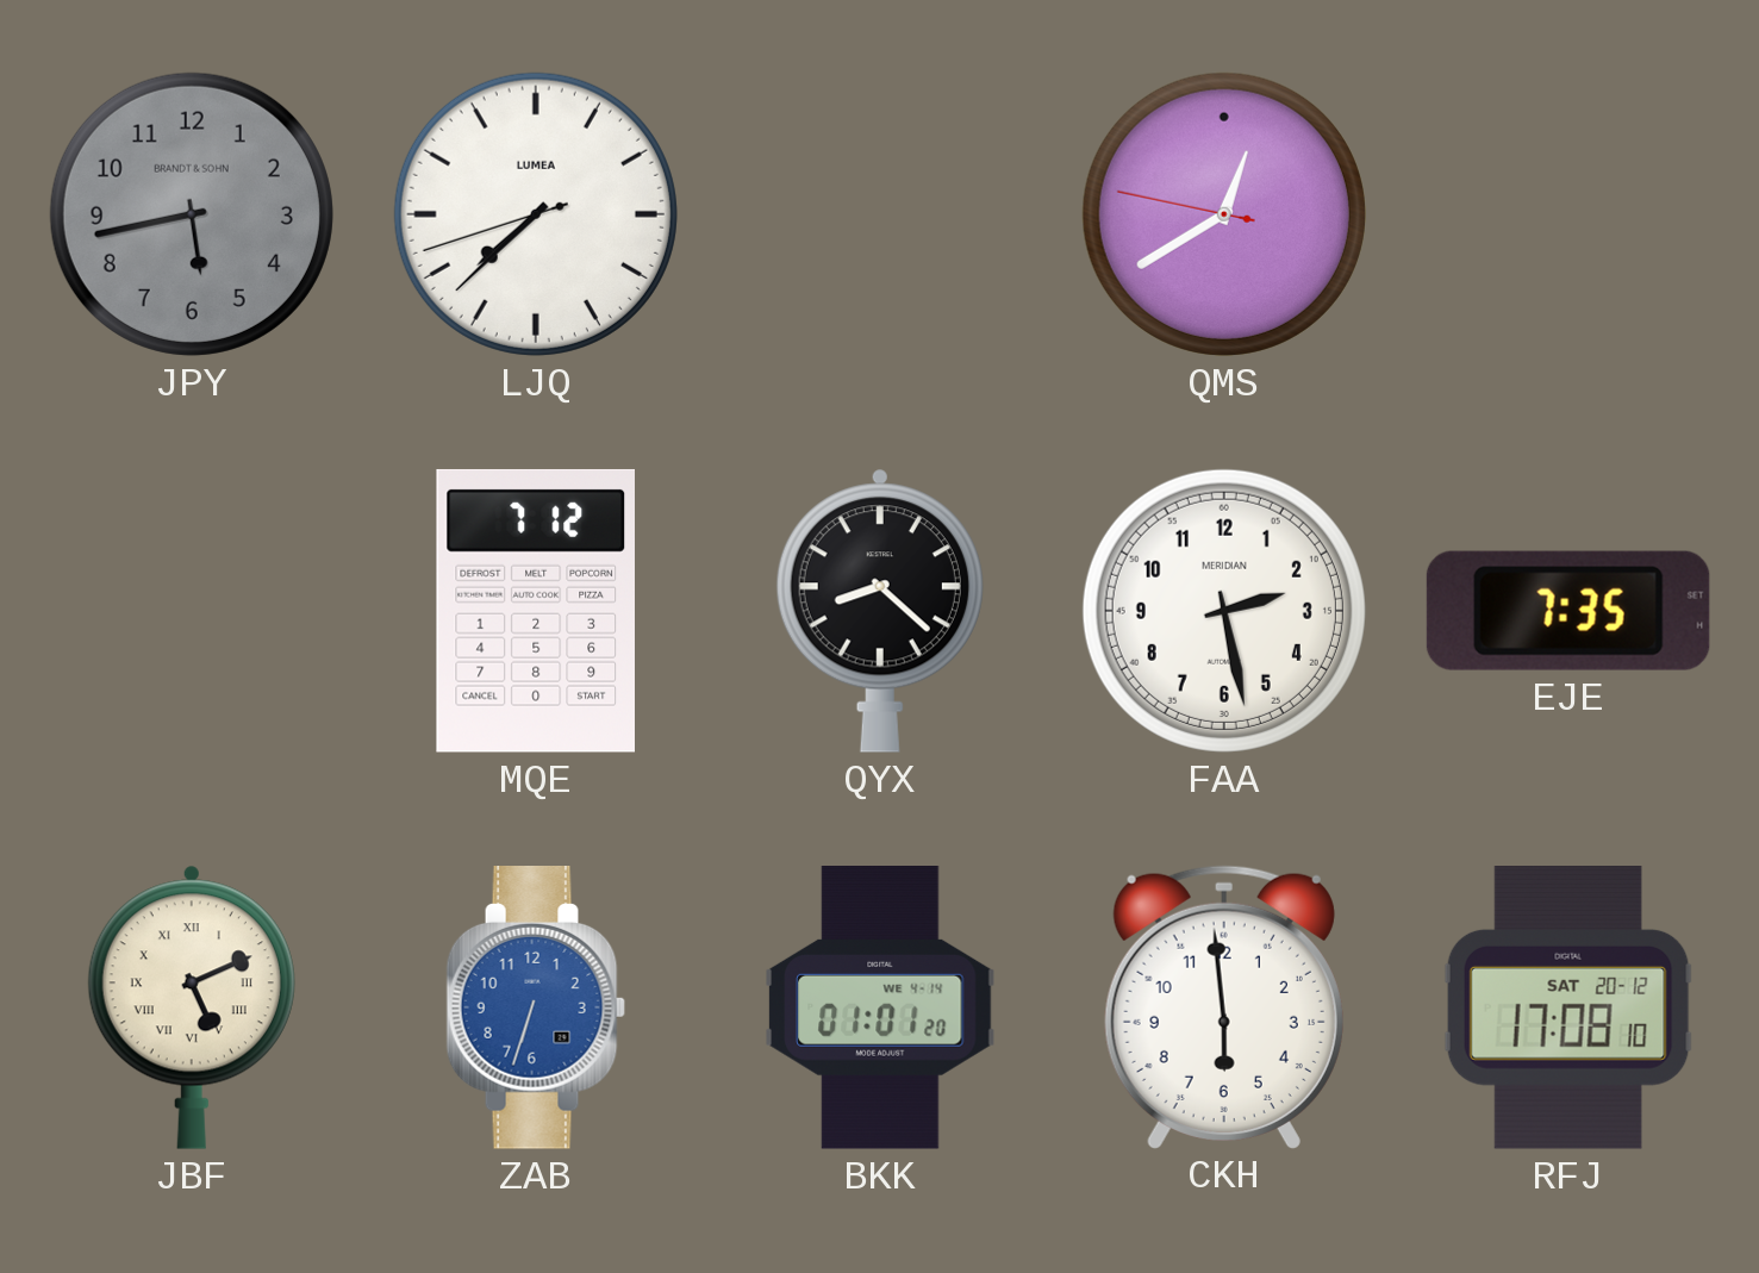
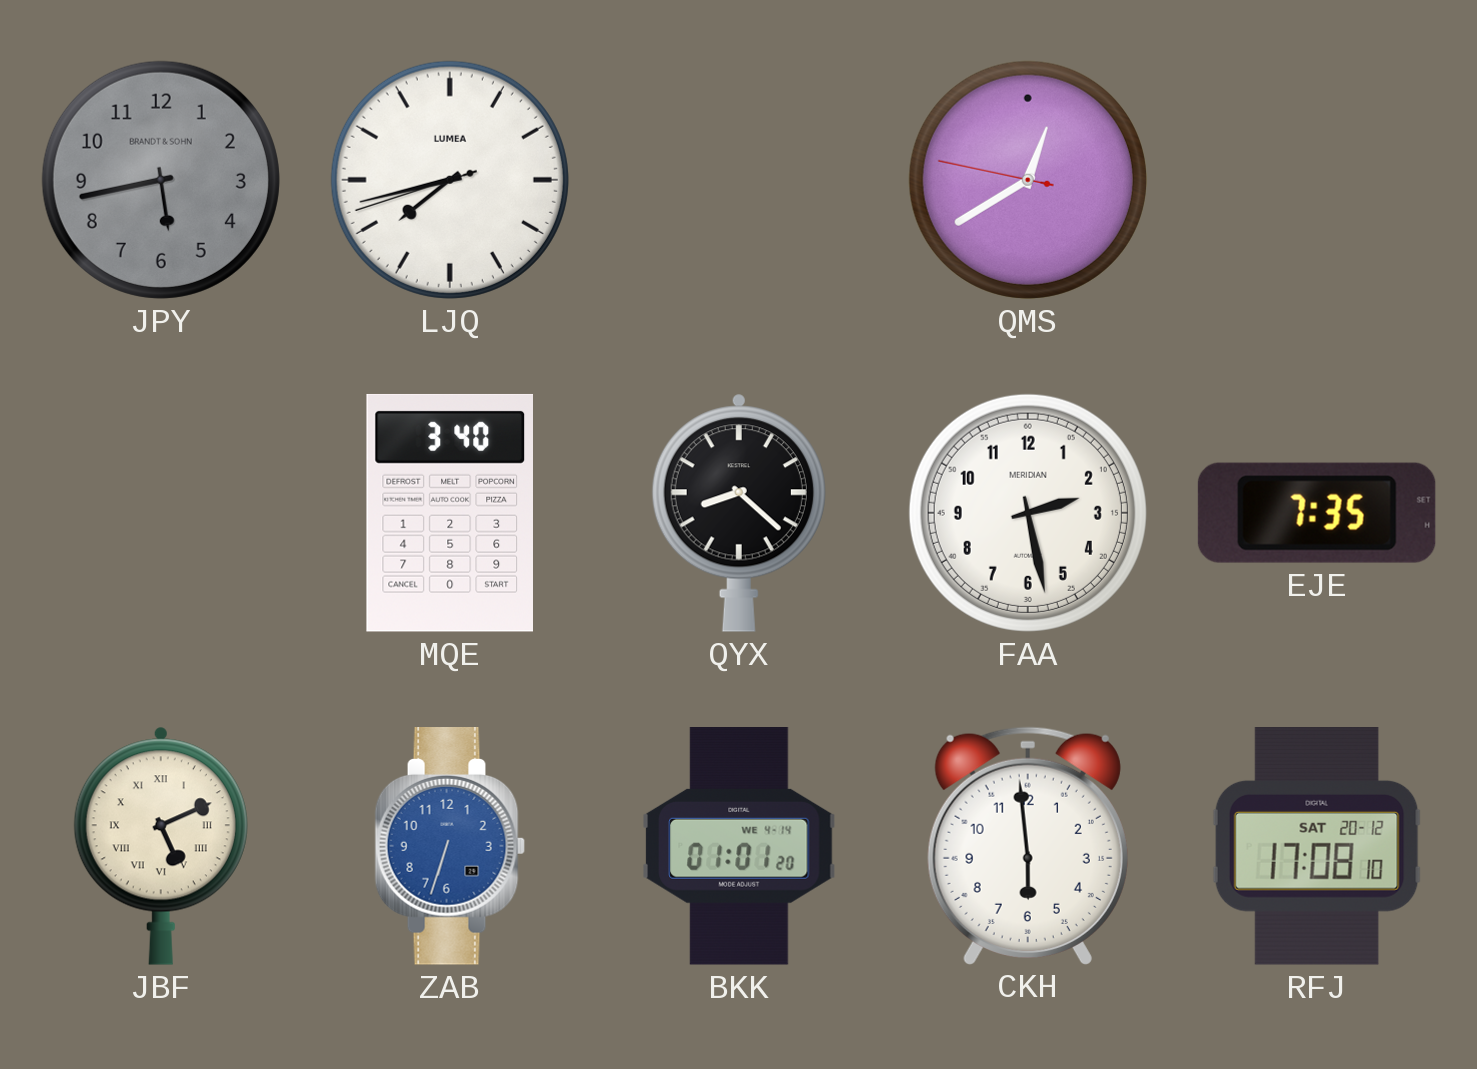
LJQ: 7:37 -> 7:42 (450, 180)
MQE: 7:12 -> 3:40 (449, 513)
